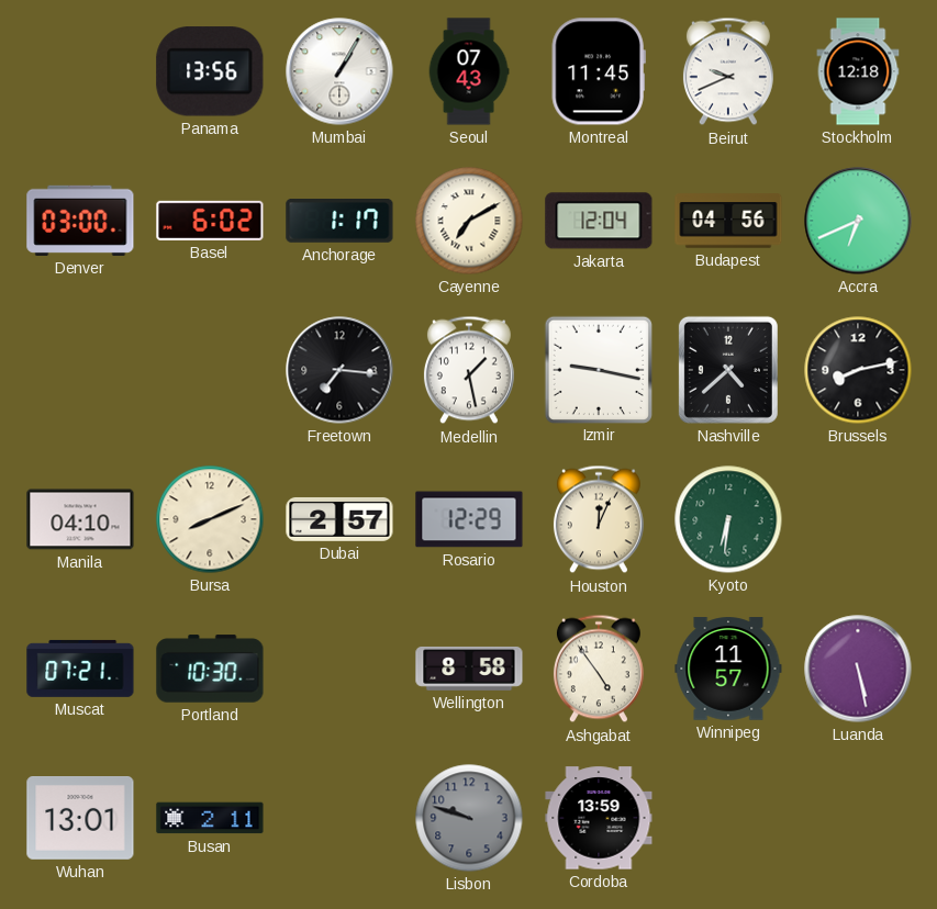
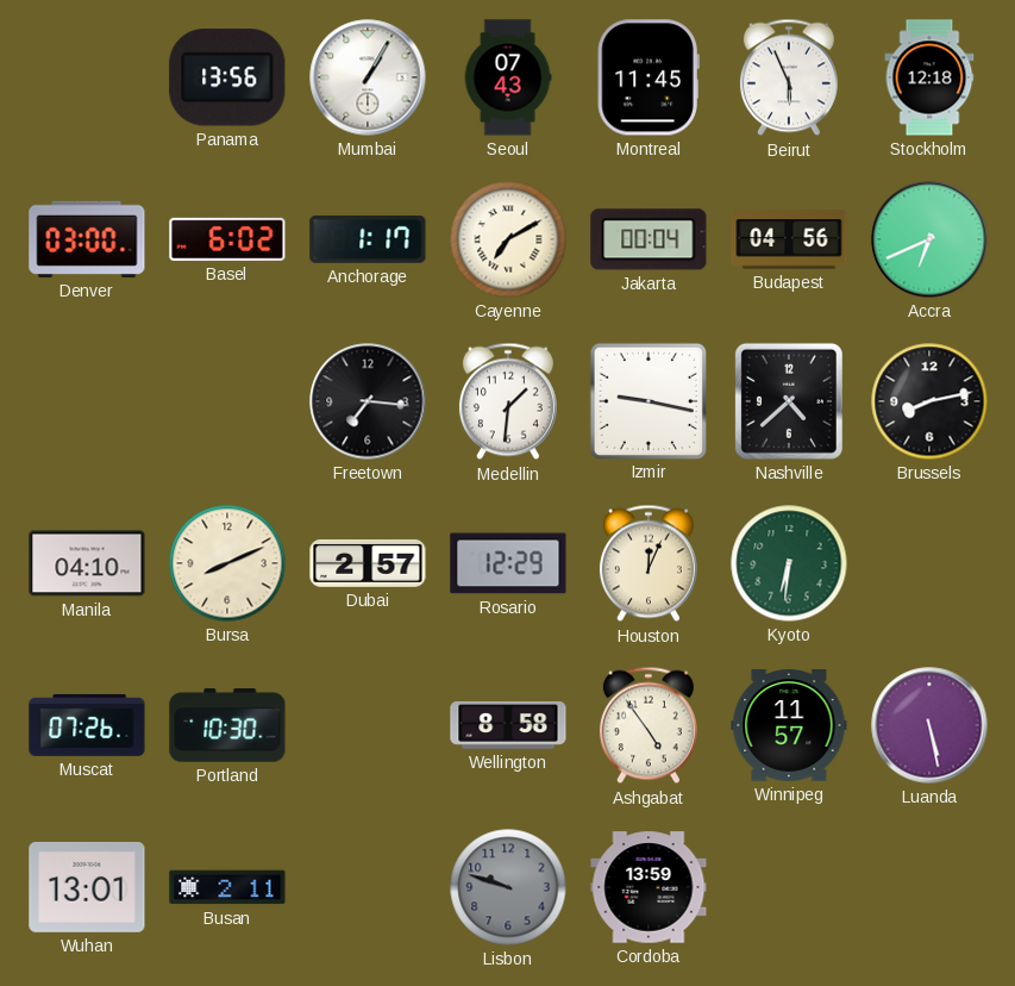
Beirut: 9:41 -> 5:56 (789, 77)
Jakarta: 12:04 -> 00:04 (649, 239)
Medellin: 1:28 -> 1:31 (508, 401)
Muscat: 07:21 -> 07:26 (87, 725)
